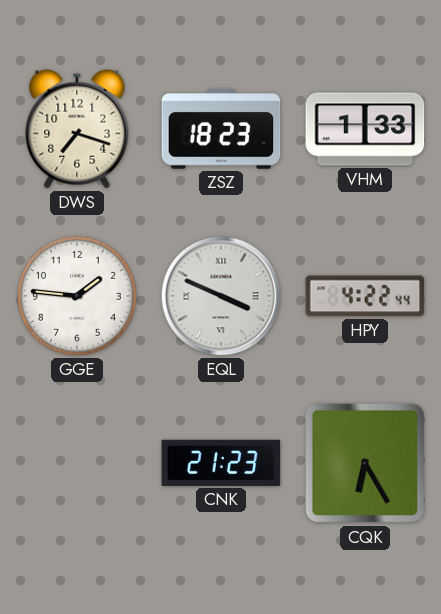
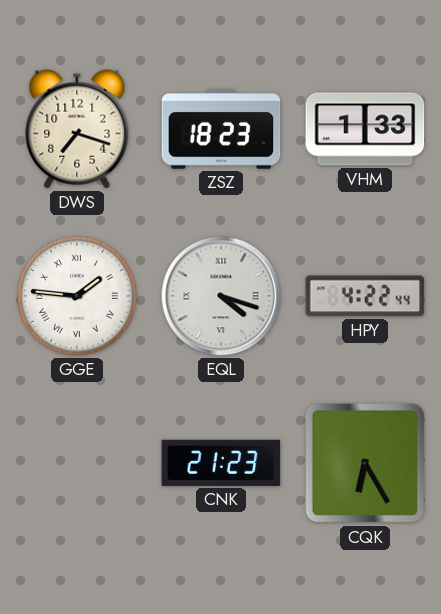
GGE numerals: Arabic -> Roman (77, 296)
EQL: 3:49 -> 4:18 (221, 296)
